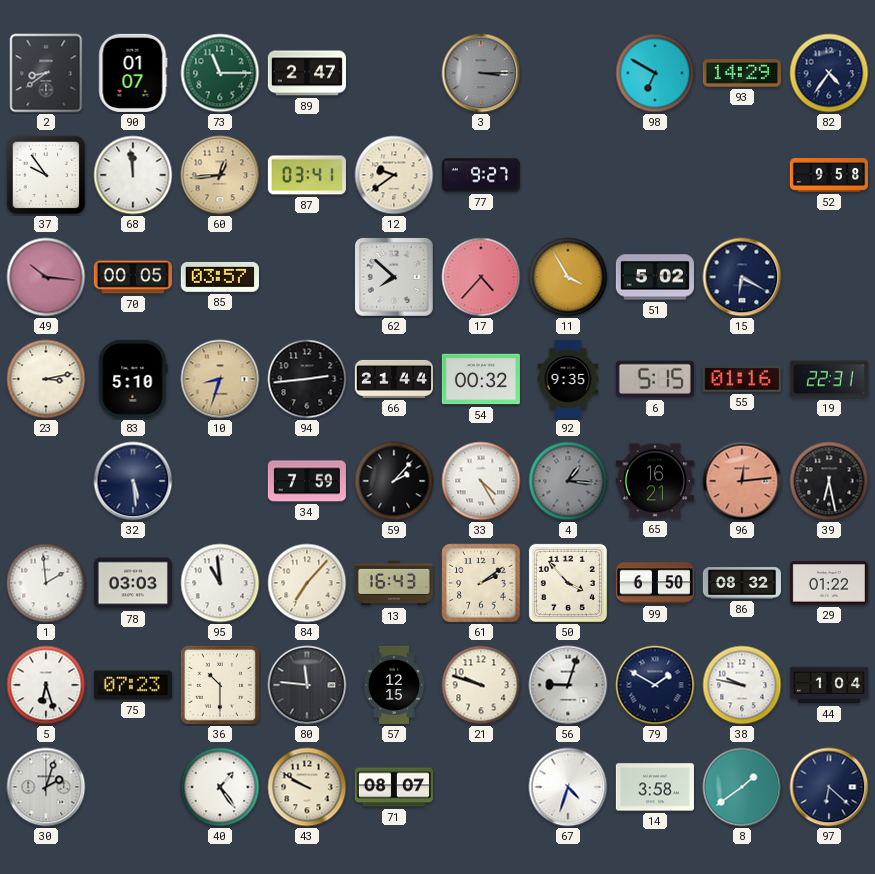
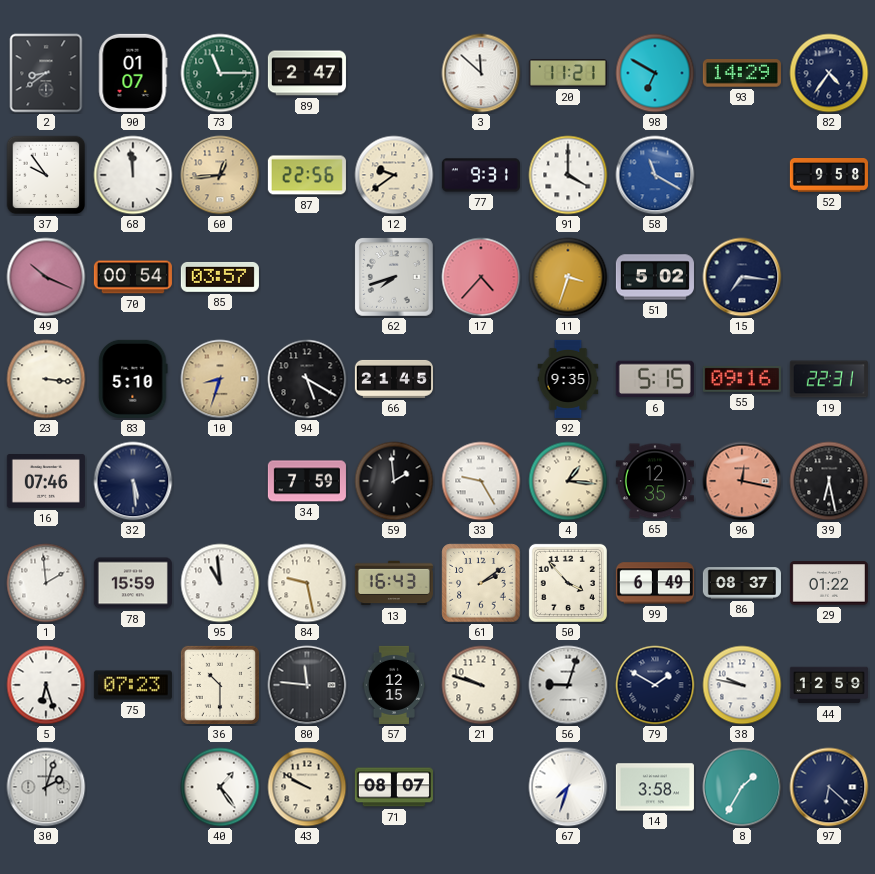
3: 3:15 -> 11:52 (481, 73)
3 dial: grey -> white (481, 73)
20: none -> 11:21 (568, 74)
87: 03:41 -> 22:56 (307, 175)
77: 9:27 -> 9:31 (481, 175)
91: none -> 4:00 (568, 175)
58: none -> 11:20 (655, 175)
49: 10:16 -> 10:19 (46, 277)
70: 00:05 -> 00:54 (133, 277)
62: 7:52 -> 7:42 (395, 278)
11: 3:55 -> 3:33 (568, 277)
15: 6:20 -> 7:16 (742, 277)
23: 3:13 -> 3:16 (46, 379)
94: 2:44 -> 5:20 (307, 379)
66: 21:44 -> 21:45 (394, 379)
54: 00:32 -> none (481, 379)
55: 01:16 -> 09:16 (742, 379)
16: none -> 07:46 (46, 482)
59: 2:07 -> 1:59 (394, 481)
33: 4:25 -> 9:25 (481, 481)
4 dial: grey -> cream (568, 481)
65: 16:21 -> 12:35 (655, 481)
96: 12:14 -> 12:17 (742, 481)
78: 03:03 -> 15:59 (133, 583)
84: 7:07 -> 9:28 (307, 583)
99: 6:50 -> 6:49 (655, 583)
86: 08:32 -> 08:37 (742, 583)
44: 1:04 -> 12:59 (829, 685)
67: 4:33 -> 7:33 (568, 787)
8: 1:39 -> 1:35 (742, 787)
